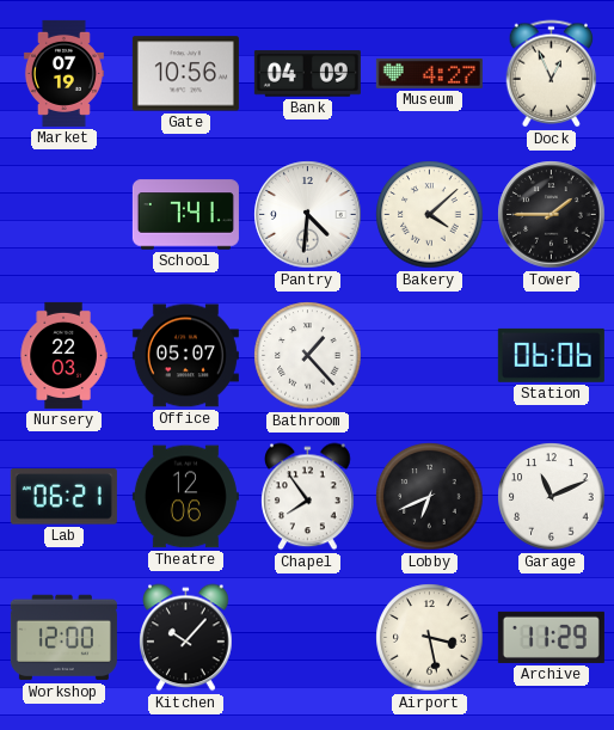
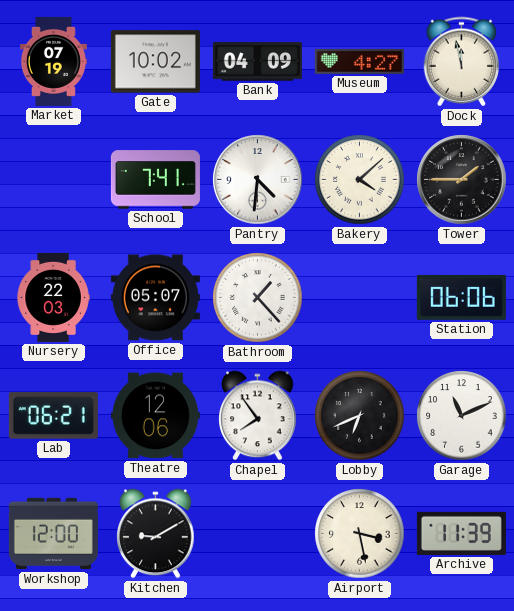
Gate: 10:56 -> 10:02 (155, 62)
Dock: 12:56 -> 11:58 (462, 62)
Kitchen: 10:07 -> 9:10 (156, 534)
Archive: 11:29 -> 11:39 (461, 533)
